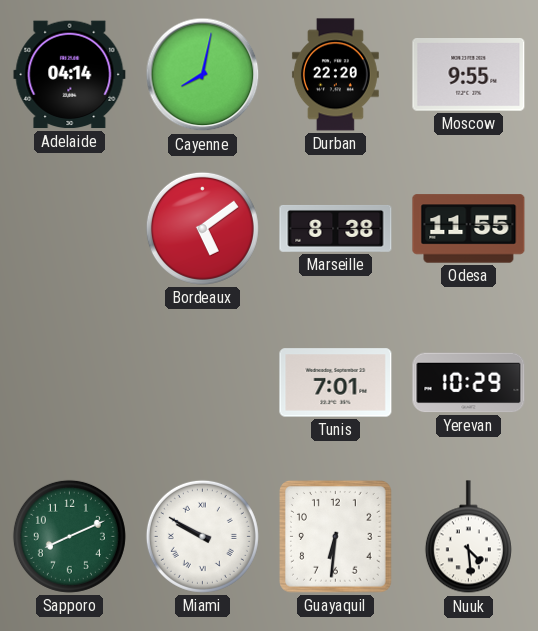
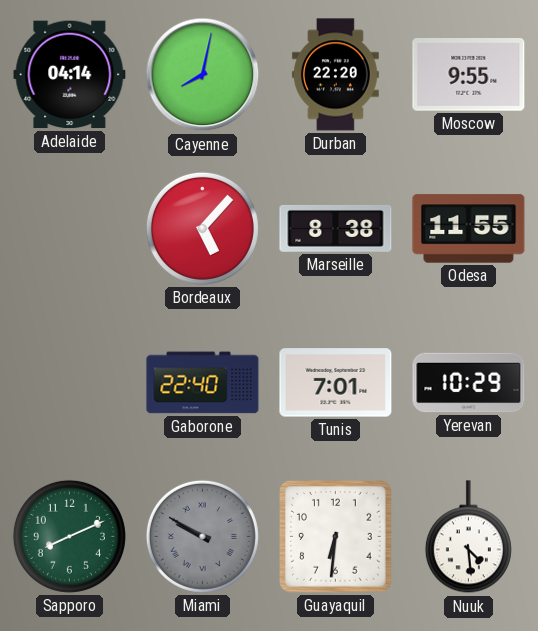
Bordeaux: 5:09 -> 5:07 (202, 228)
Gaborone: none -> 22:40 (203, 383)
Miami dial: white -> grey (202, 536)
